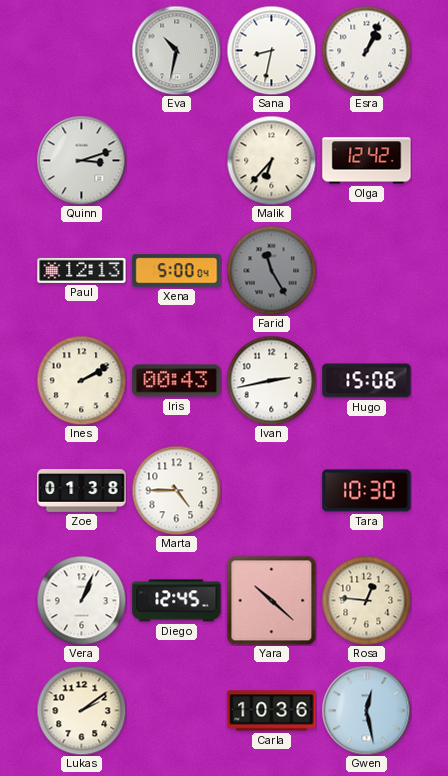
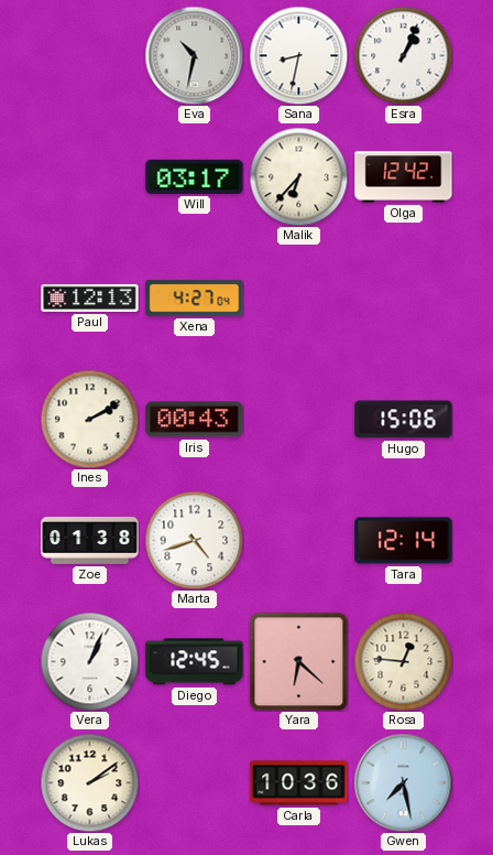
Quinn: 3:12 -> none (81, 160)
Will: none -> 03:17 (195, 176)
Xena: 5:00 -> 4:27 (195, 299)
Farid: 11:25 -> none (271, 270)
Ivan: 2:43 -> none (271, 380)
Marta: 4:45 -> 4:42 (194, 540)
Tara: 10:30 -> 12:14 (404, 541)
Yara: 10:22 -> 6:22 (298, 661)
Gwen: 12:28 -> 7:28 (403, 782)
